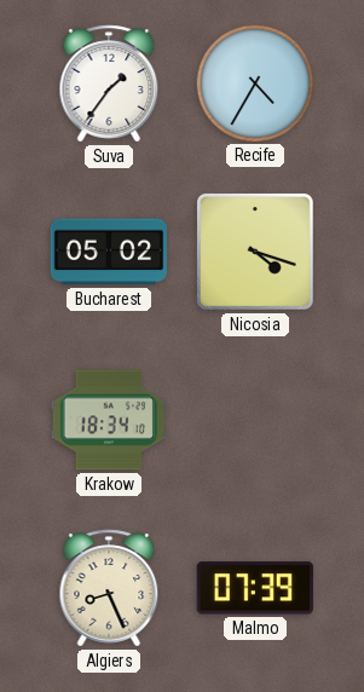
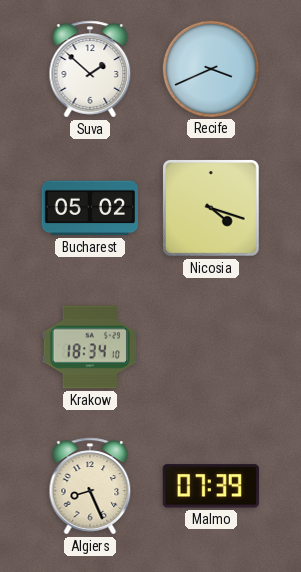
Suva: 1:36 -> 1:52 (90, 69)
Recife: 4:35 -> 3:41 (210, 68)
